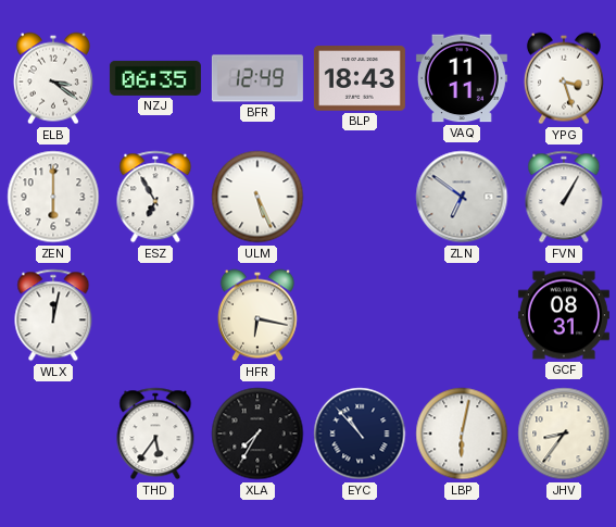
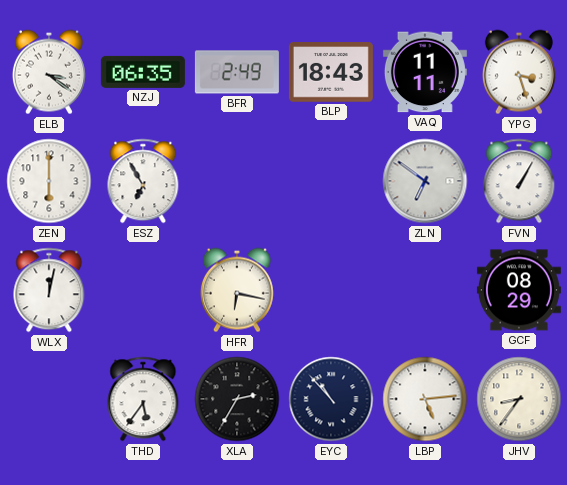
BFR: 12:49 -> 2:49 (237, 72)
ULM: 5:26 -> none (257, 197)
GCF: 08:31 -> 08:29 (519, 290)
XLA: 7:35 -> 2:35 (237, 399)
LBP: 6:02 -> 5:14 (425, 399)
